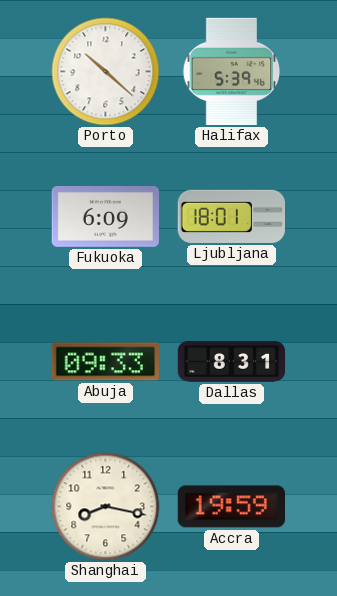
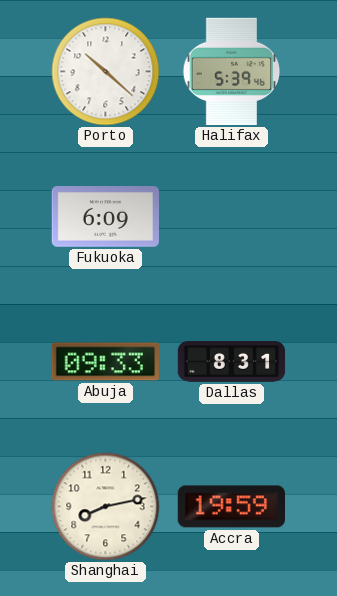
Ljubljana: 18:01 -> none (231, 216)
Shanghai: 8:17 -> 8:13 (106, 507)
